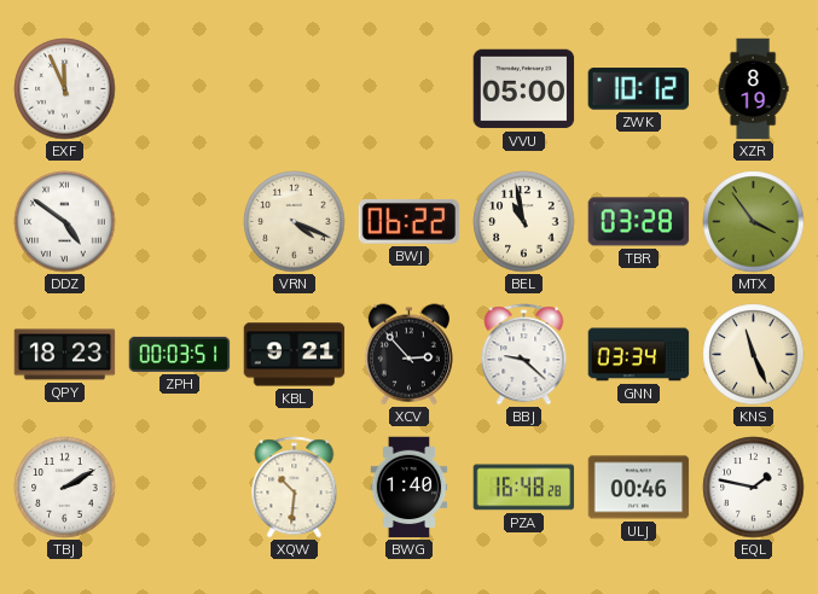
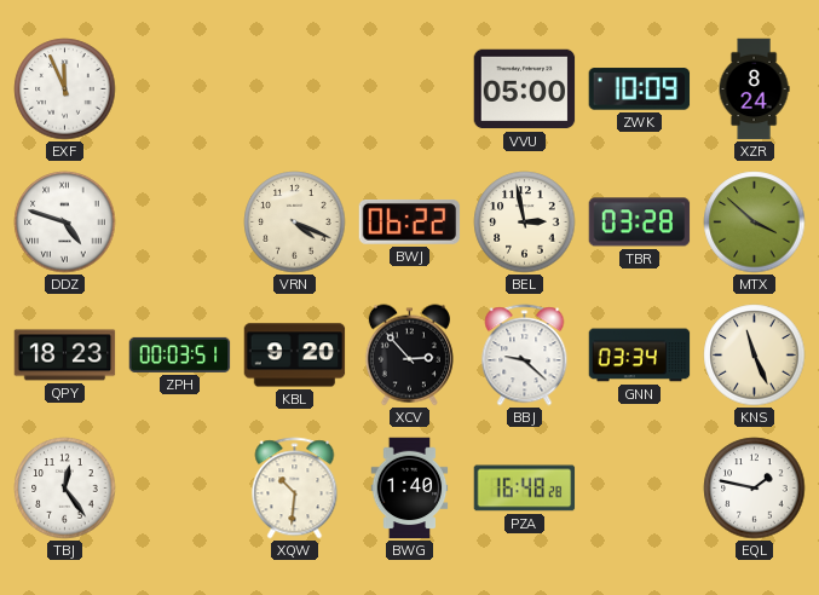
ZWK: 10:12 -> 10:09 (640, 89)
XZR: 8:19 -> 8:24 (754, 89)
DDZ: 4:51 -> 4:48 (65, 223)
BEL: 10:58 -> 2:58 (525, 223)
MTX: 3:54 -> 3:52 (755, 223)
KBL: 9:21 -> 9:20 (295, 356)
TBJ: 2:10 -> 12:24 (65, 489)
ULJ: 00:46 -> none (639, 488)
